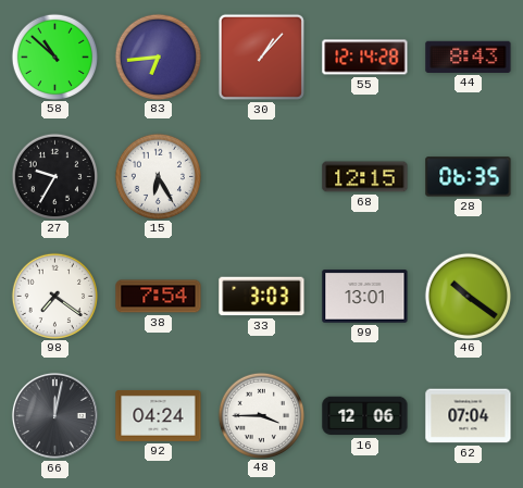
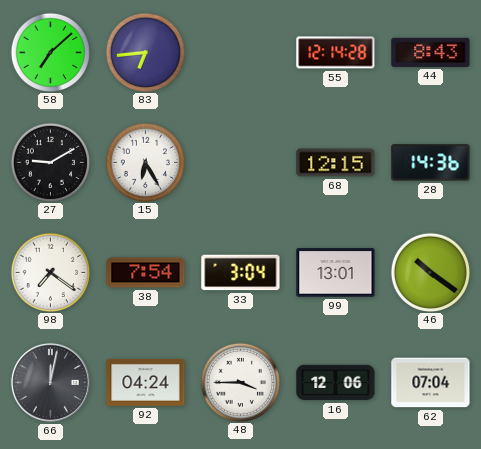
58: 10:52 -> 7:08 (50, 52)
30: 1:07 -> none (261, 57)
27: 9:35 -> 9:10 (50, 162)
28: 06:35 -> 14:36 (431, 163)
33: 3:03 -> 3:04 (241, 273)
